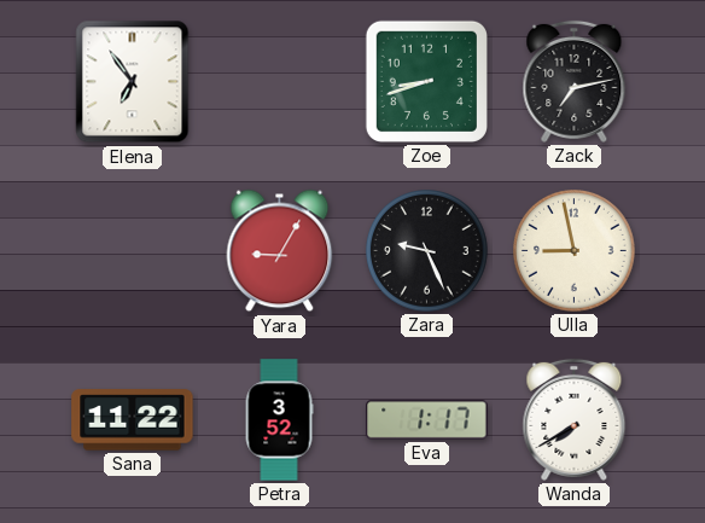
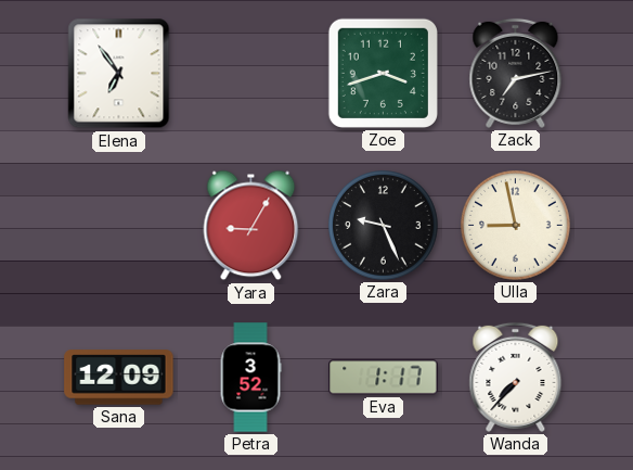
Zoe: 8:42 -> 3:42 (383, 73)
Sana: 11:22 -> 12:09 (119, 378)
Wanda: 7:40 -> 7:37 (516, 377)
